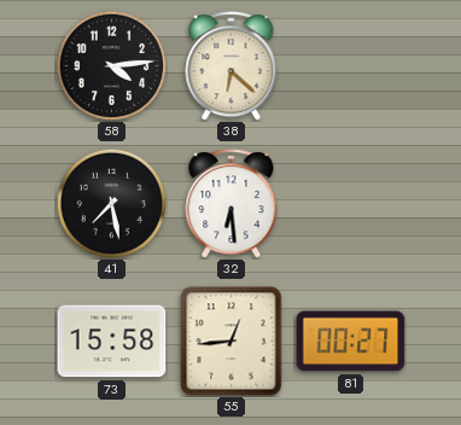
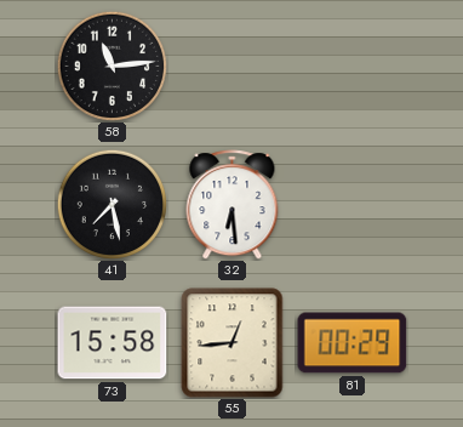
58: 4:14 -> 11:14 (112, 66)
38: 6:22 -> none (232, 66)
81: 00:27 -> 00:29 (353, 343)
